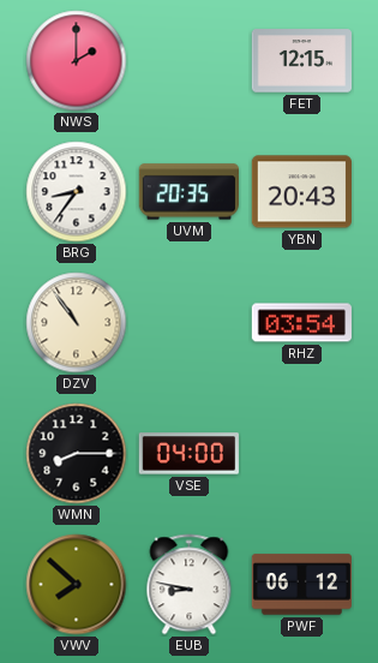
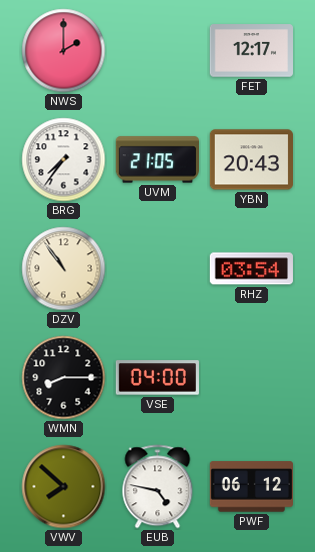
FET: 12:15 -> 12:17 (251, 51)
BRG: 8:36 -> 7:36 (64, 160)
UVM: 20:35 -> 21:05 (157, 160)
EUB: 8:47 -> 4:47 (158, 487)
